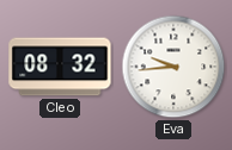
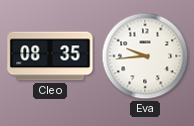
Cleo: 08:32 -> 08:35 (50, 56)
